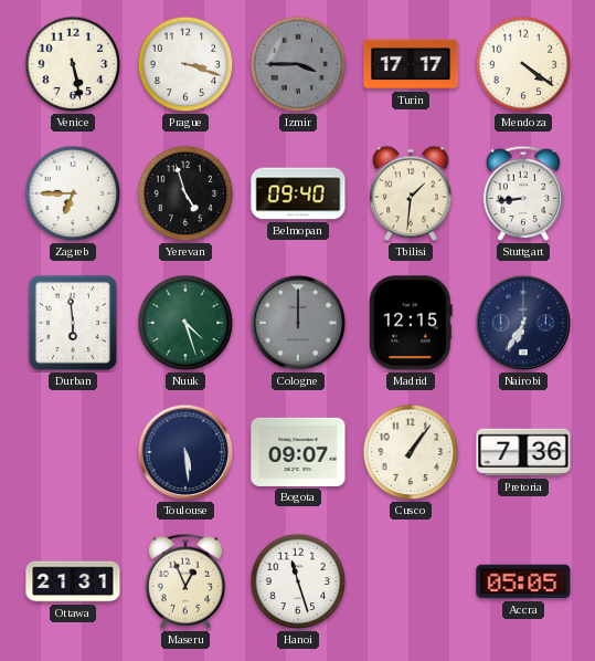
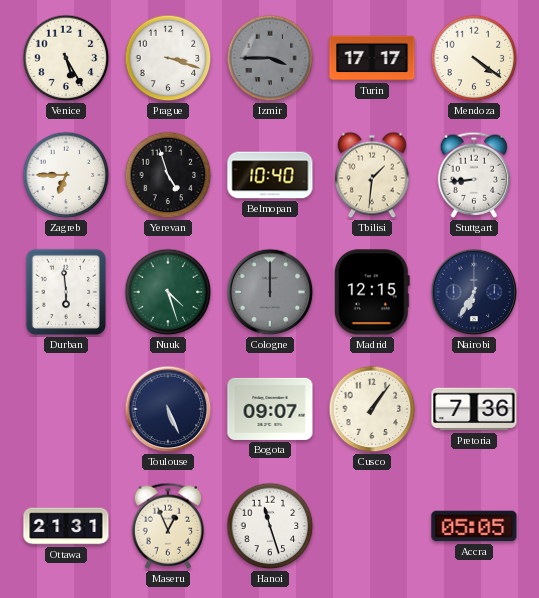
Venice: 5:28 -> 5:25 (66, 58)
Belmopan: 09:40 -> 10:40 (270, 175)
Toulouse: 5:29 -> 5:26 (168, 409)
